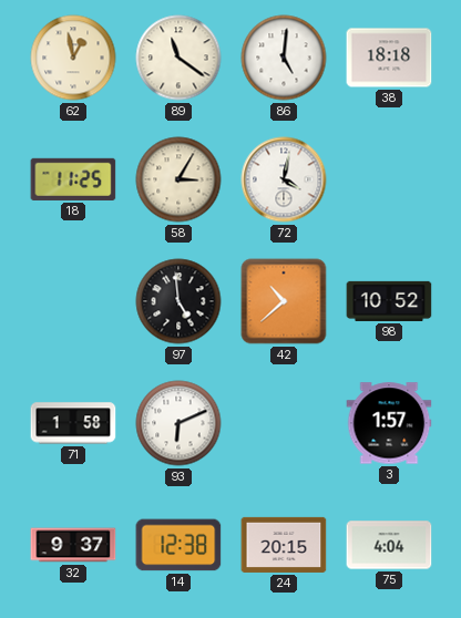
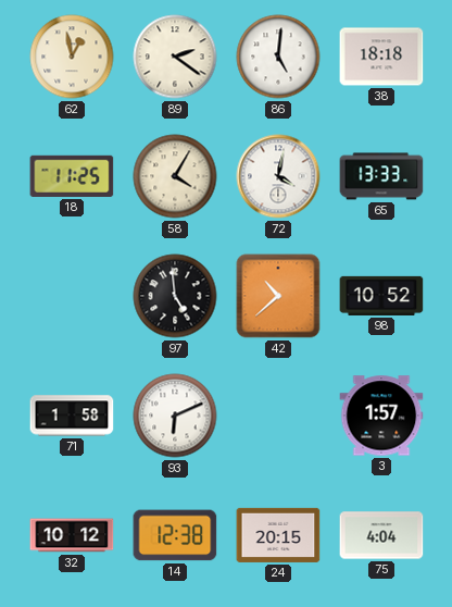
89: 11:21 -> 2:21 (175, 57)
58: 3:05 -> 4:05 (175, 176)
65: none -> 13:33 (381, 176)
32: 9:37 -> 10:12 (72, 535)
